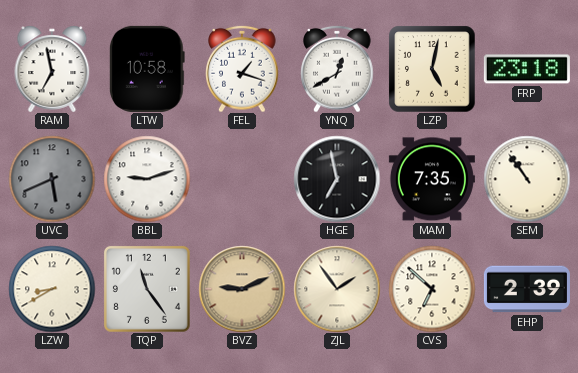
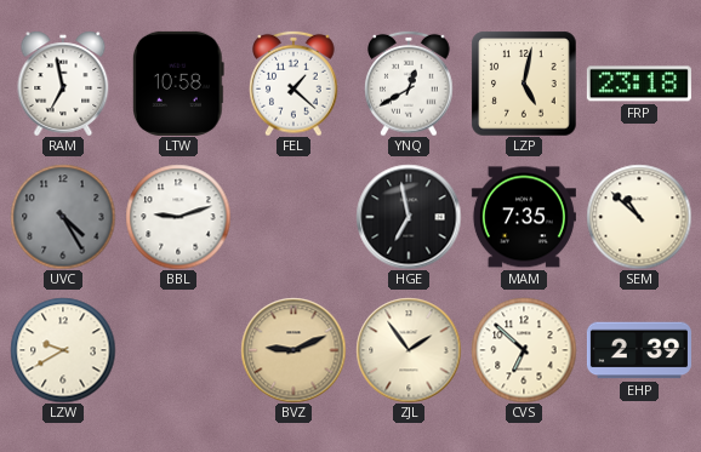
FEL: 1:18 -> 1:22 (293, 84)
UVC: 5:41 -> 4:25 (63, 217)
SEM: 10:54 -> 10:52 (639, 217)
LZW: 8:40 -> 9:40 (63, 350)
TQP: 11:24 -> none (147, 289)
